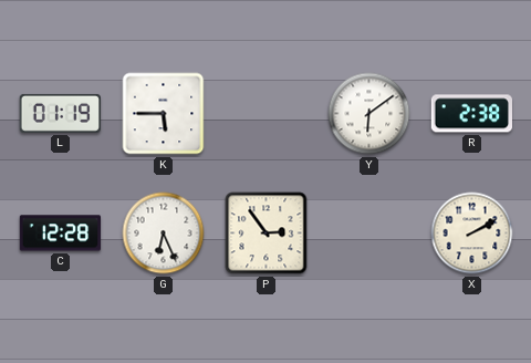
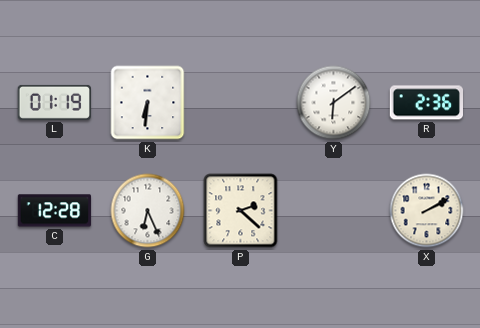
K: 5:45 -> 6:31 (148, 103)
R: 2:38 -> 2:36 (426, 103)
P: 2:54 -> 2:22 (241, 211)
